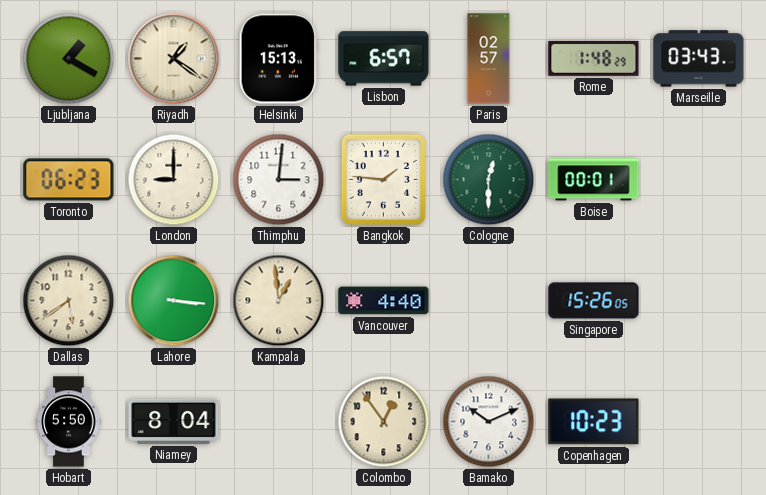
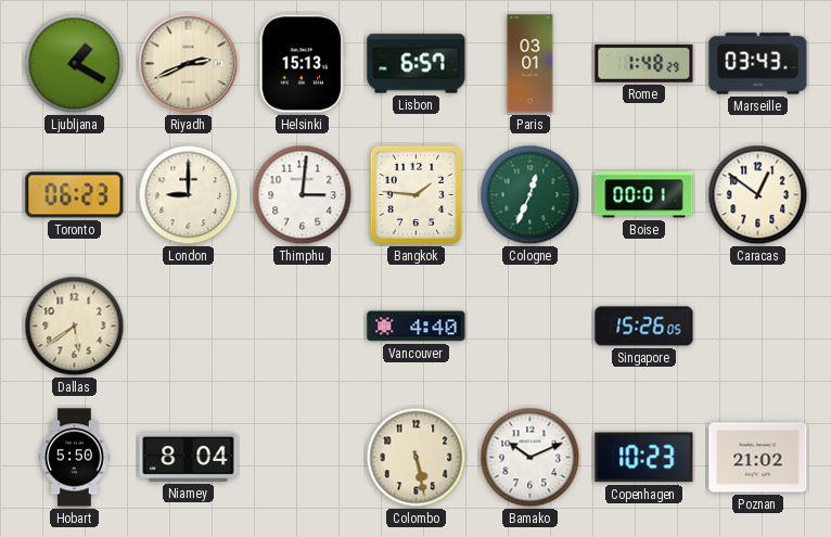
Riyadh: 1:21 -> 2:41 (189, 64)
Paris: 02:57 -> 03:01 (530, 64)
Cologne: 12:30 -> 12:34 (530, 195)
Caracas: none -> 12:51 (758, 195)
Lahore: 3:16 -> none (174, 301)
Kampala: 12:59 -> none (279, 301)
Colombo: 12:54 -> 5:28 (417, 458)
Poznan: none -> 21:02 (758, 458)
